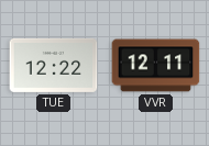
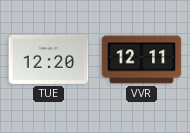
TUE: 12:22 -> 12:20 (49, 59)
